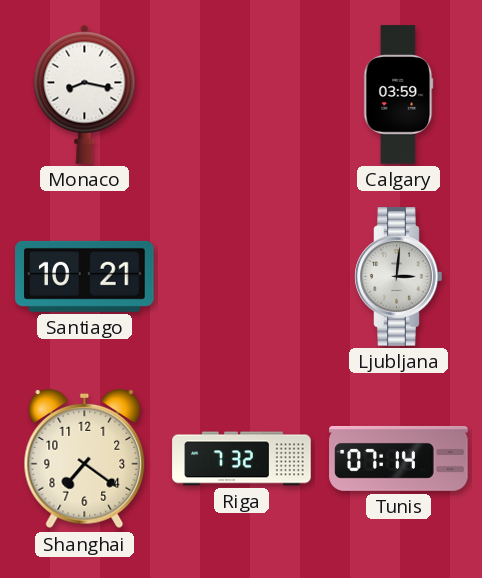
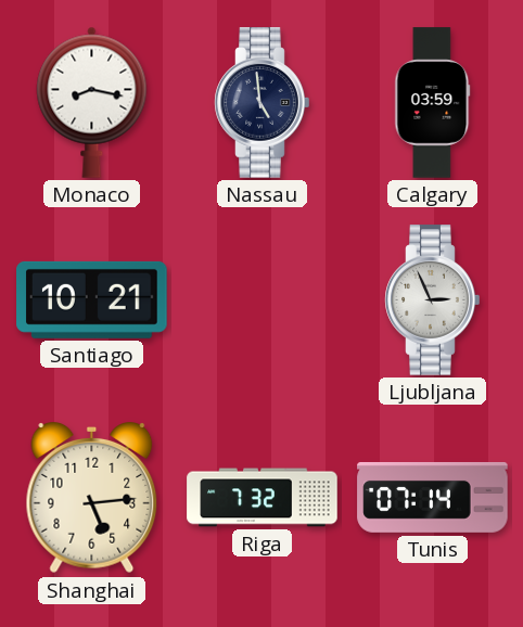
Nassau: none -> 4:59 (263, 103)
Ljubljana: 3:01 -> 2:56 (433, 300)
Shanghai: 7:21 -> 5:14 (92, 499)
